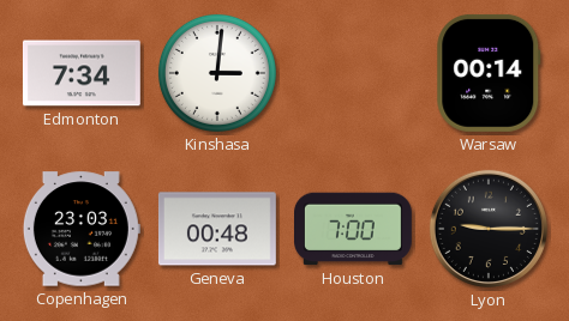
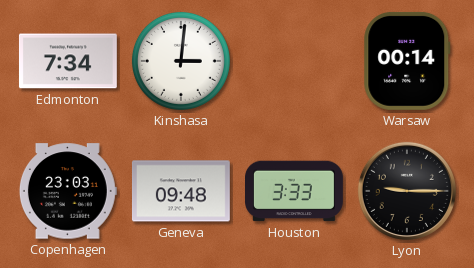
Geneva: 00:48 -> 09:48 (181, 191)
Houston: 7:00 -> 3:33 (295, 191)
